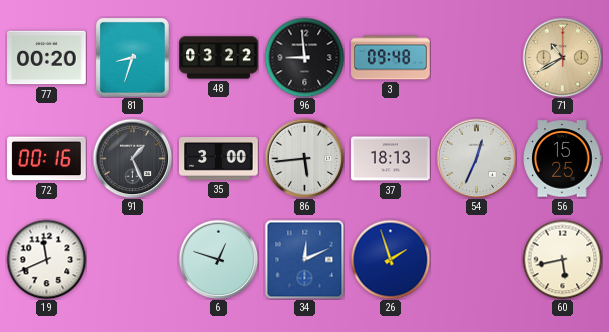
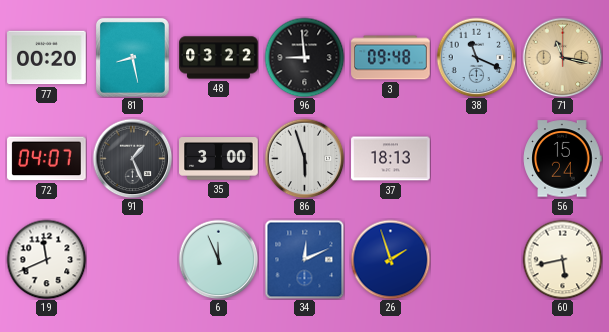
81: 8:33 -> 8:28 (132, 58)
38: none -> 11:19 (476, 57)
71: 10:40 -> 11:17 (562, 57)
72: 00:16 -> 04:07 (47, 159)
86: 5:44 -> 5:57 (304, 158)
54: 12:34 -> none (476, 158)
56: 15:25 -> 15:24 (562, 159)
6: 12:48 -> 11:56 (218, 259)
